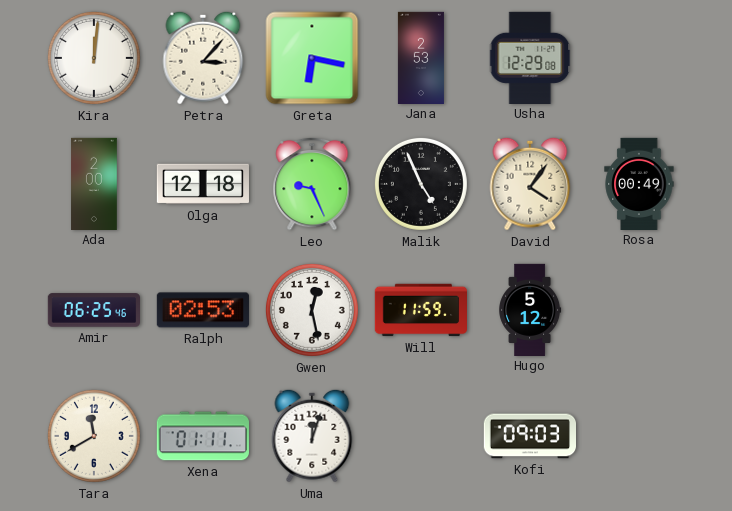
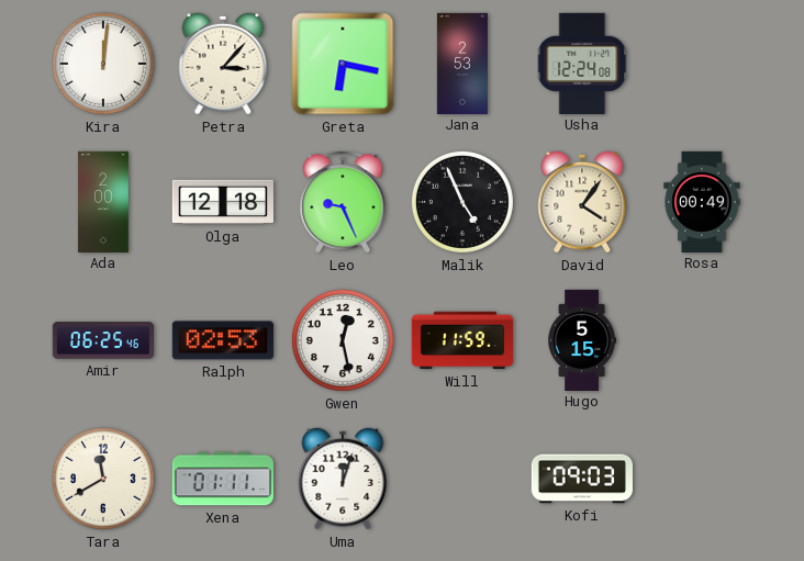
Usha: 12:29 -> 12:24 (582, 63)
Hugo: 5:12 -> 5:15 (582, 339)
